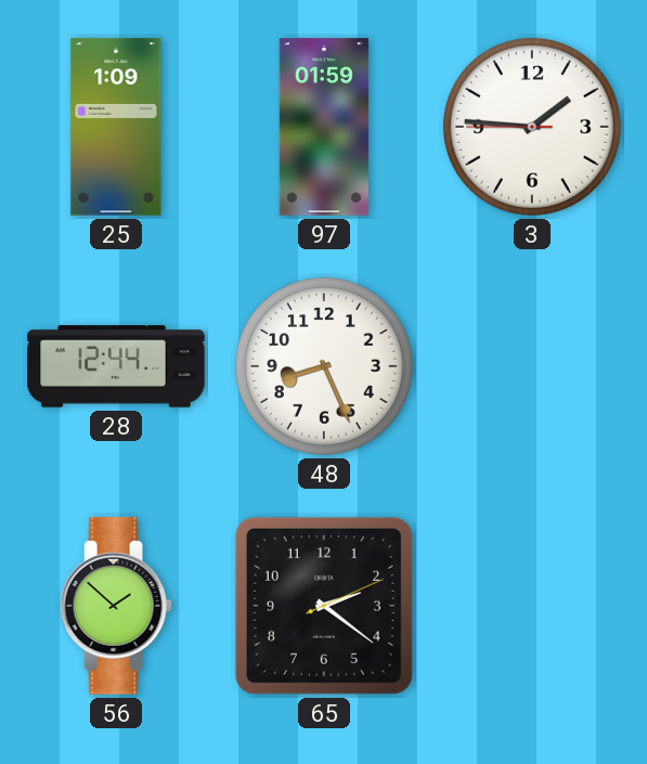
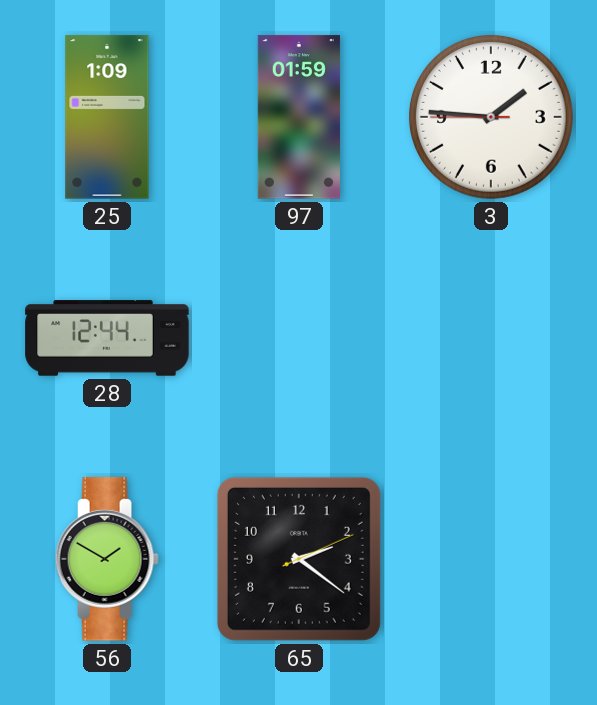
48: 8:26 -> none (324, 366)
56: 1:52 -> 1:50 (107, 559)
